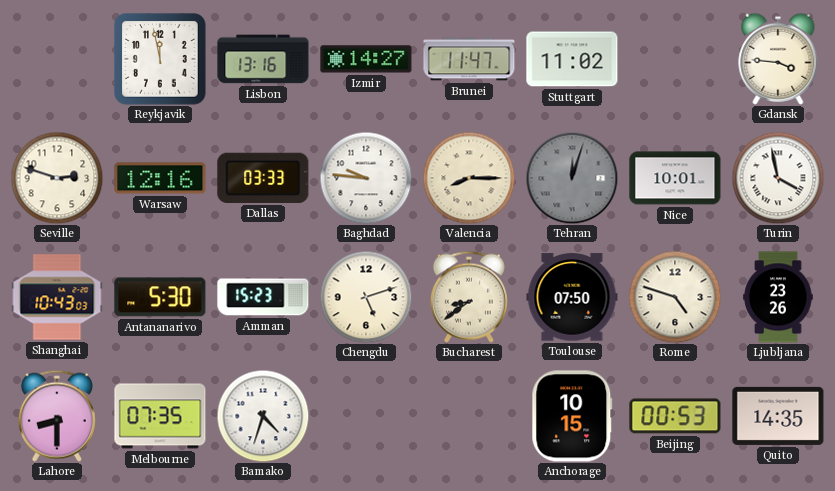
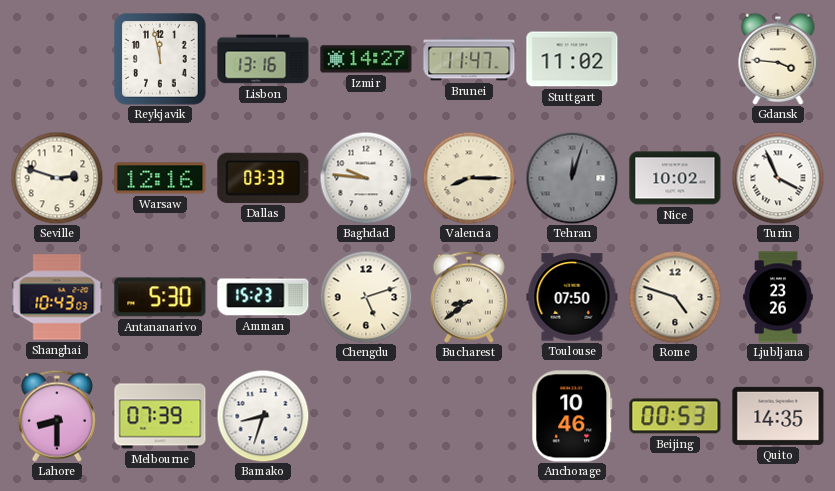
Nice: 10:01 -> 10:02 (675, 178)
Turin: 3:58 -> 3:56 (778, 178)
Melbourne: 07:35 -> 07:39 (160, 416)
Bamako: 4:33 -> 8:33 (263, 416)
Anchorage: 10:15 -> 10:46 (572, 416)
